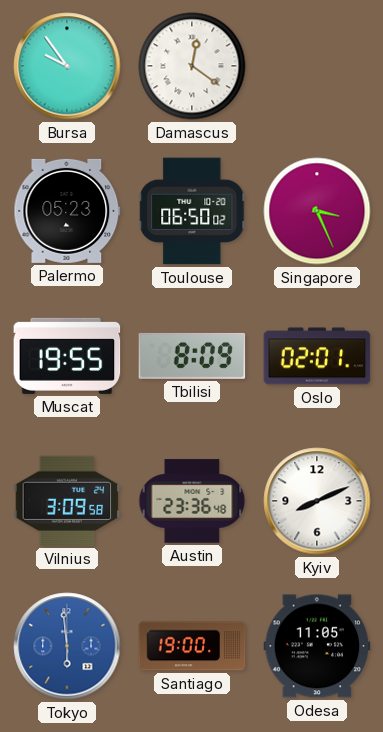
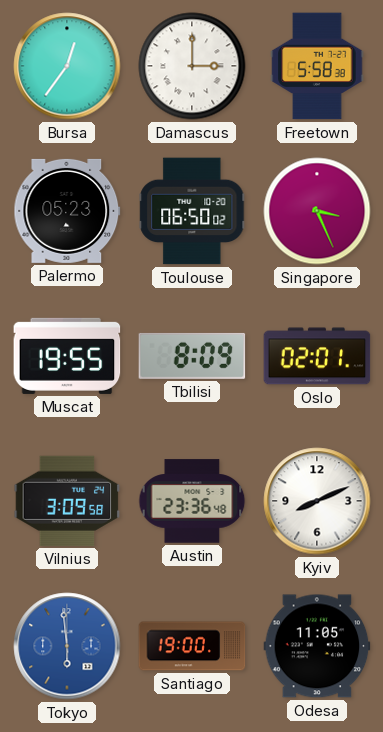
Bursa: 9:54 -> 12:36 (67, 66)
Damascus: 12:21 -> 3:00 (192, 66)
Freetown: none -> 5:58 (317, 66)
